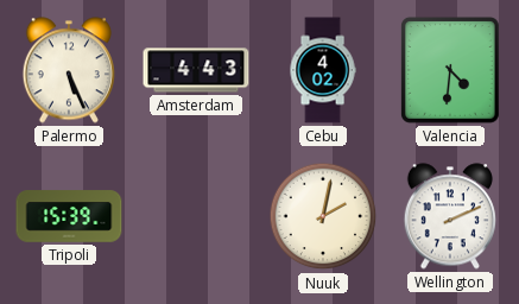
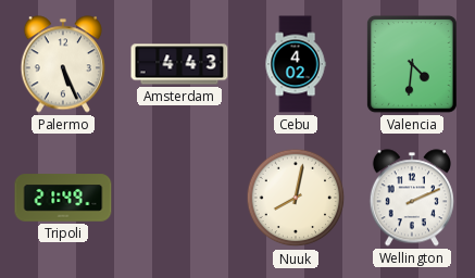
Tripoli: 15:39 -> 21:49 (63, 198)
Nuuk: 2:02 -> 8:02 (296, 198)
